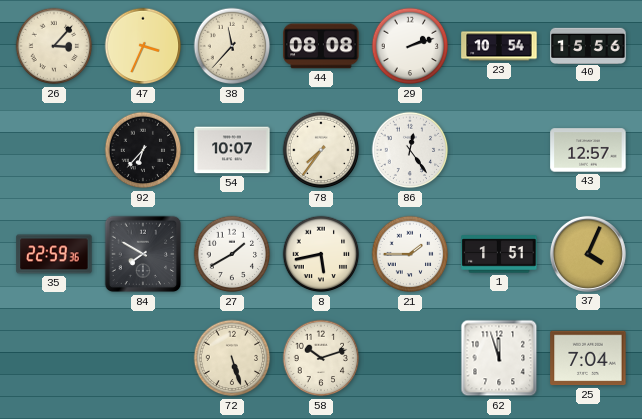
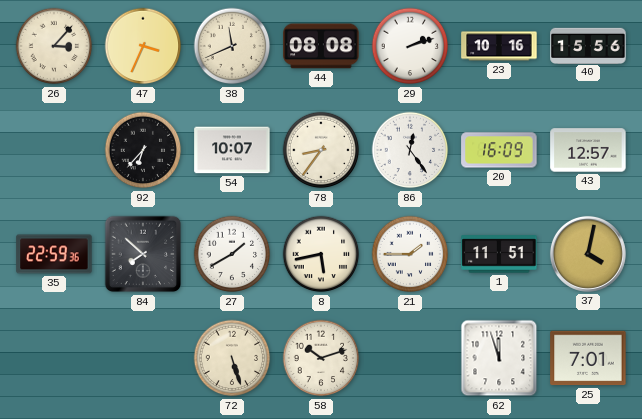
38: 11:37 -> 11:41 (232, 46)
23: 10:54 -> 10:16 (499, 46)
78: 7:36 -> 8:36 (321, 150)
20: none -> 16:09 (499, 150)
84: 7:50 -> 7:52 (143, 254)
1: 1:51 -> 11:51 (499, 254)
37: 4:04 -> 4:02 (588, 254)
25: 7:04 -> 7:01 (588, 358)
